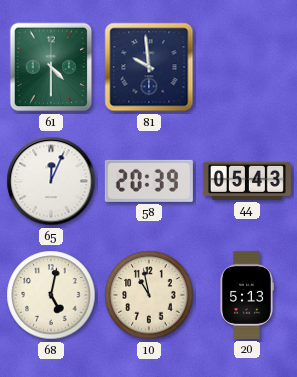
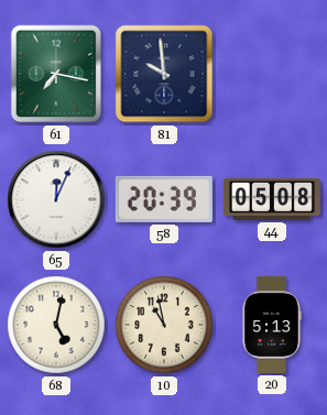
61: 4:30 -> 7:17 (56, 74)
44: 05:43 -> 05:08 (272, 199)
